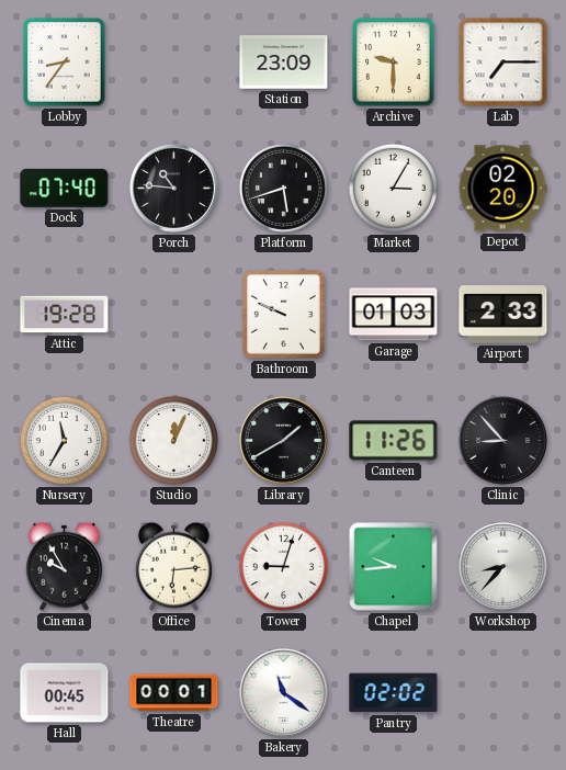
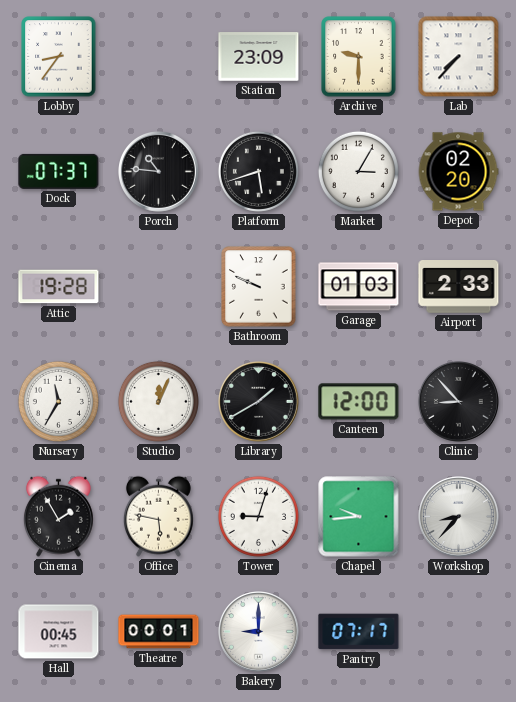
Lab: 7:15 -> 7:37 (459, 57)
Dock: 07:40 -> 07:37 (59, 171)
Canteen: 11:26 -> 12:00 (359, 402)
Cinema: 9:55 -> 1:55 (58, 516)
Office: 6:14 -> 5:47 (158, 516)
Bakery: 11:21 -> 9:00 (259, 632)
Pantry: 02:02 -> 07:17 (359, 632)
